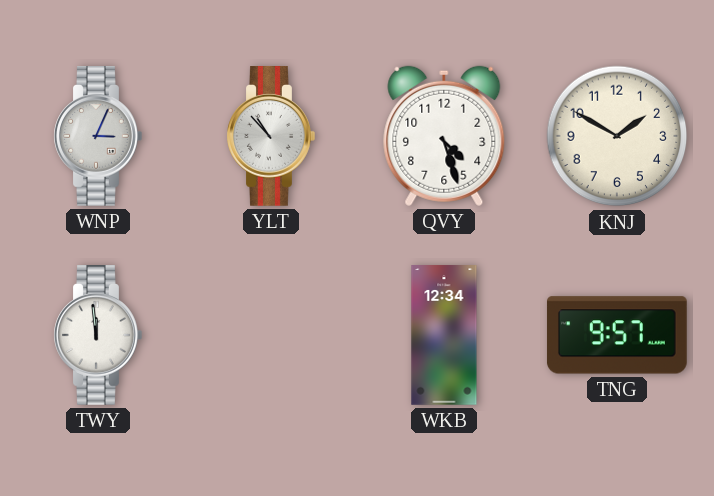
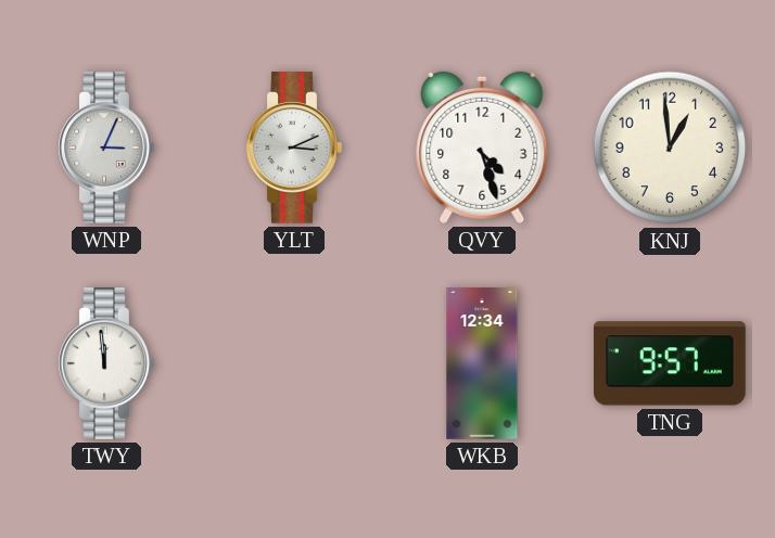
YLT: 10:53 -> 3:11 (294, 149)
KNJ: 1:50 -> 12:59 (670, 148)
